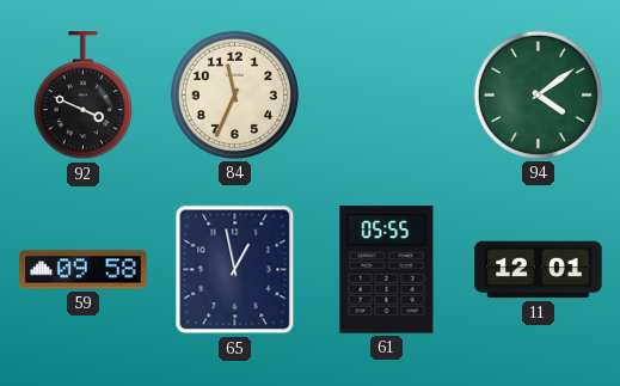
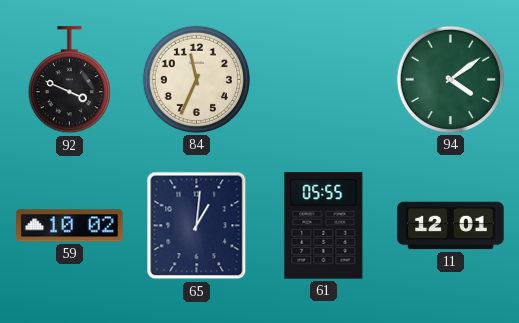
59: 09:58 -> 10:02 (70, 226)
65: 12:58 -> 1:01 (197, 226)
